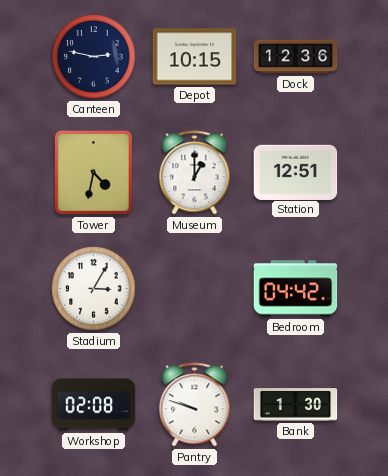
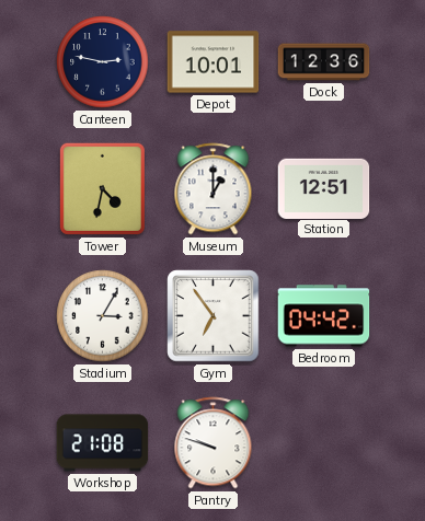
Depot: 10:15 -> 10:01 (214, 62)
Gym: none -> 6:54 (214, 316)
Workshop: 02:08 -> 21:08 (103, 443)
Bank: 1:30 -> none (296, 405)
